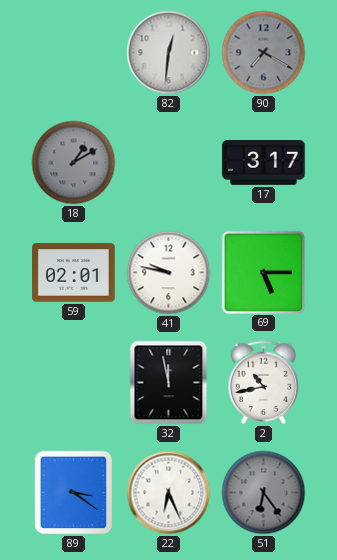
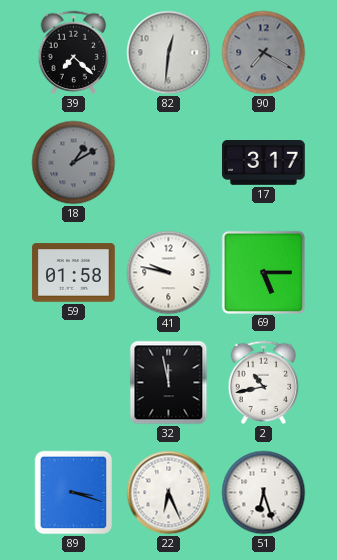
39: none -> 7:22 (74, 53)
59: 02:01 -> 01:58 (74, 273)
89: 3:21 -> 3:18 (74, 493)
51: 6:24 -> 6:27 (264, 493)
51 dial: grey -> white (264, 493)
